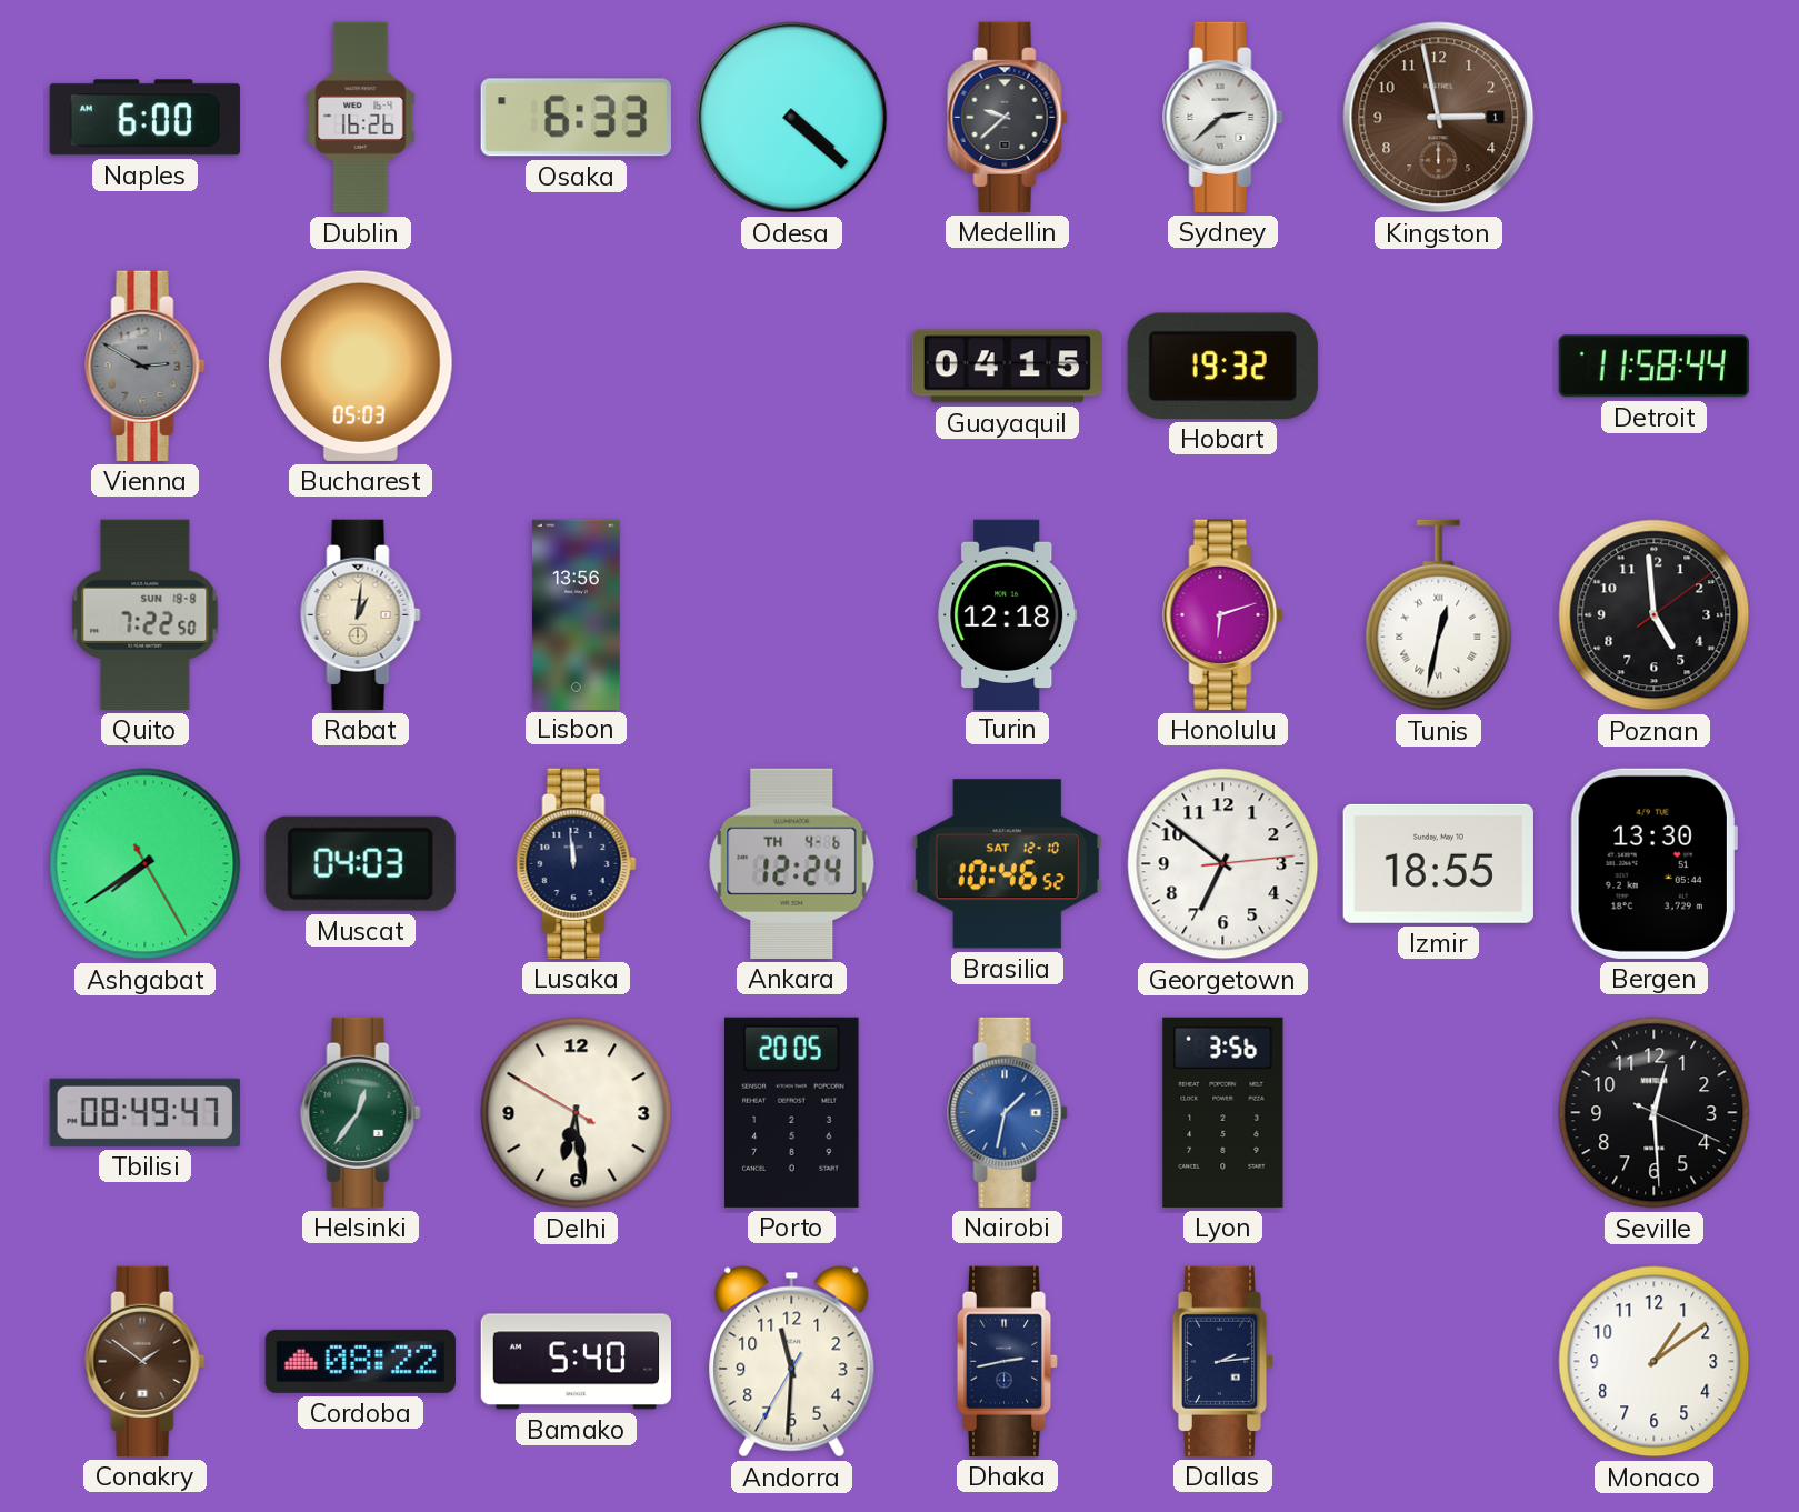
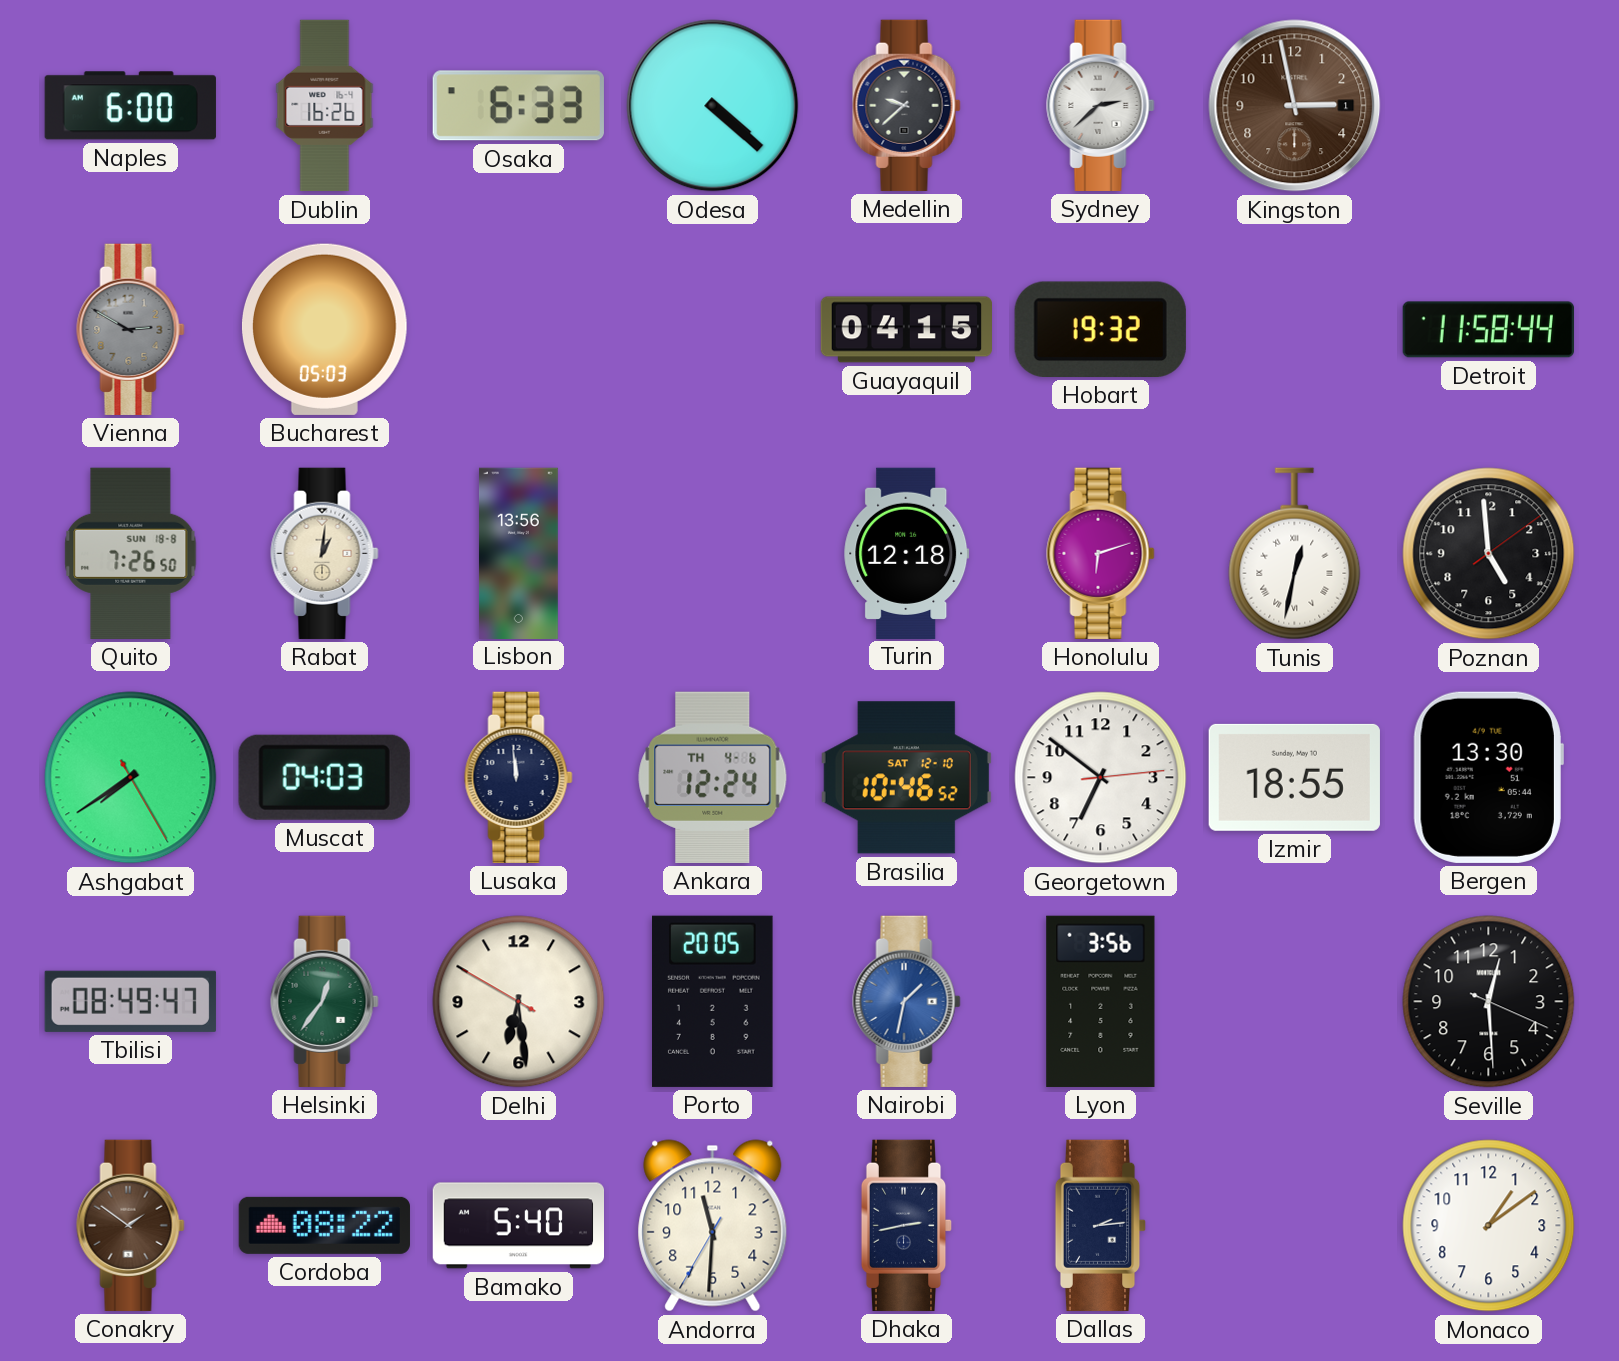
Quito: 7:22 -> 7:26 (131, 553)
